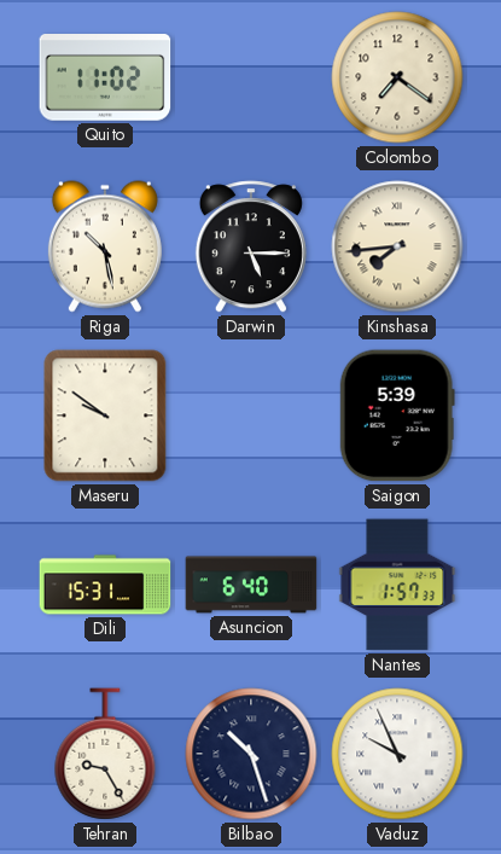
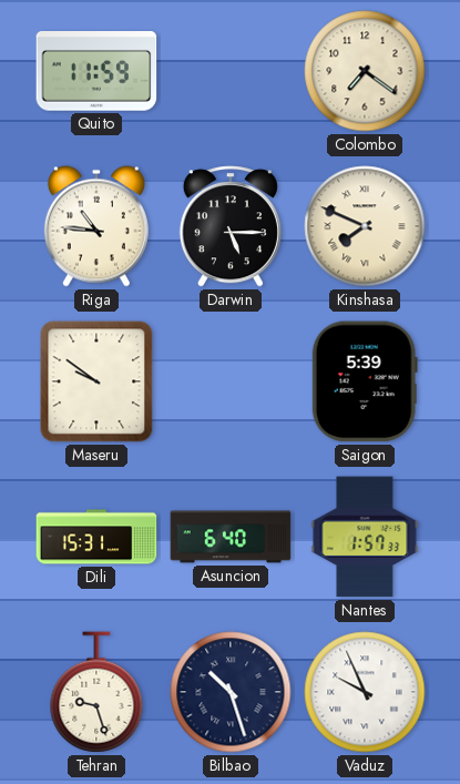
Quito: 11:02 -> 11:59 (96, 71)
Riga: 10:28 -> 10:46 (96, 226)
Kinshasa: 7:44 -> 7:49 (365, 226)
Tehran: 9:25 -> 9:27 (96, 692)
